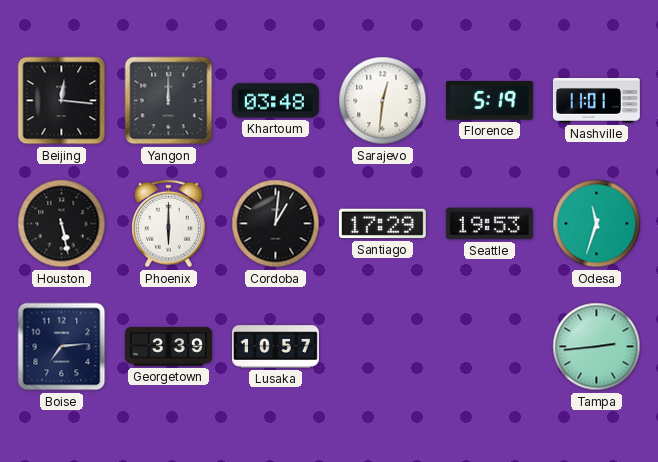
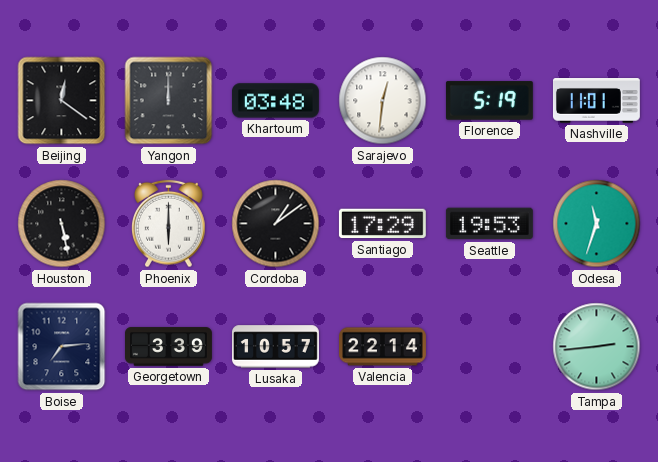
Beijing: 12:16 -> 12:21 (62, 101)
Cordoba: 1:01 -> 1:09 (276, 224)
Valencia: none -> 22:14 (383, 347)
